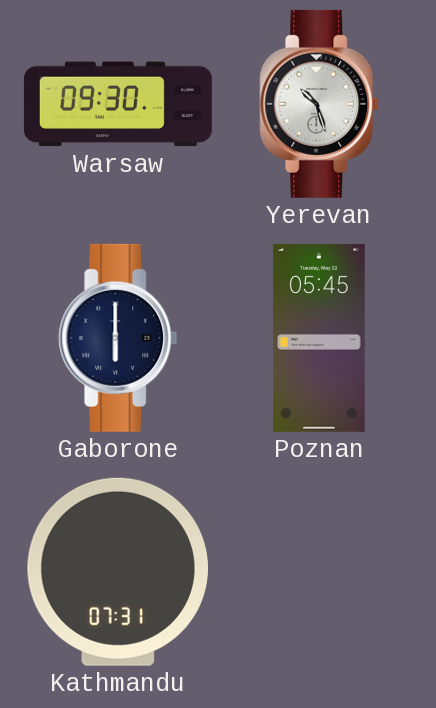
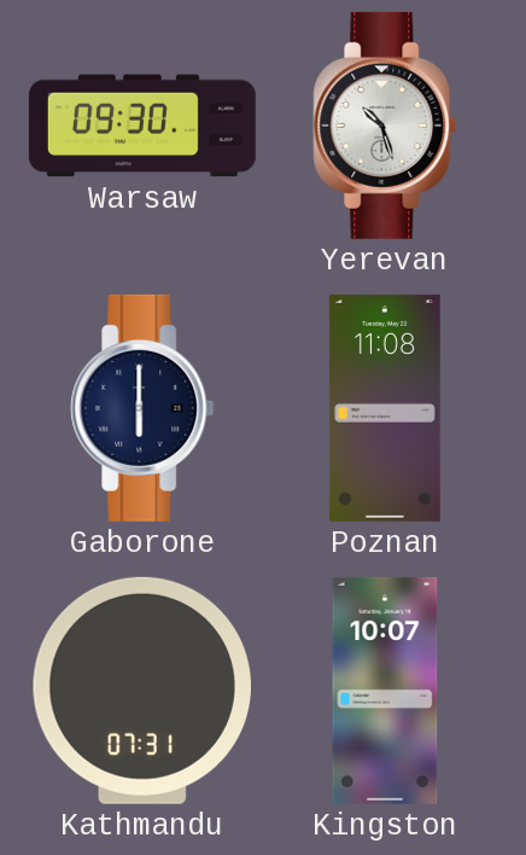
Poznan: 05:45 -> 11:08 (385, 408)
Kingston: none -> 10:07 (385, 691)
